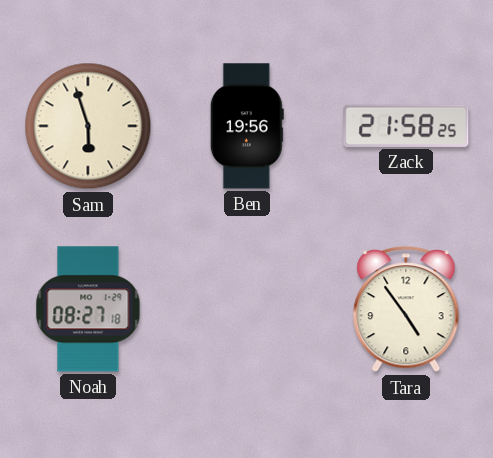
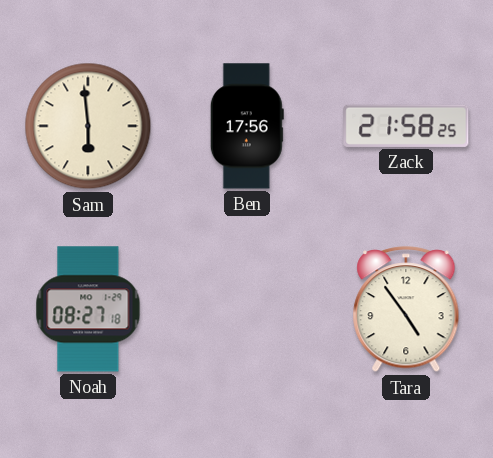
Sam: 5:57 -> 5:59 (88, 126)
Ben: 19:56 -> 17:56 (247, 126)
